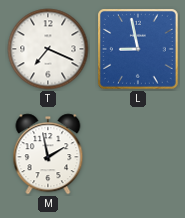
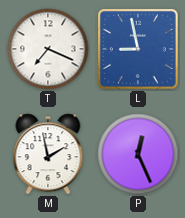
P: none -> 12:26 (138, 154)
